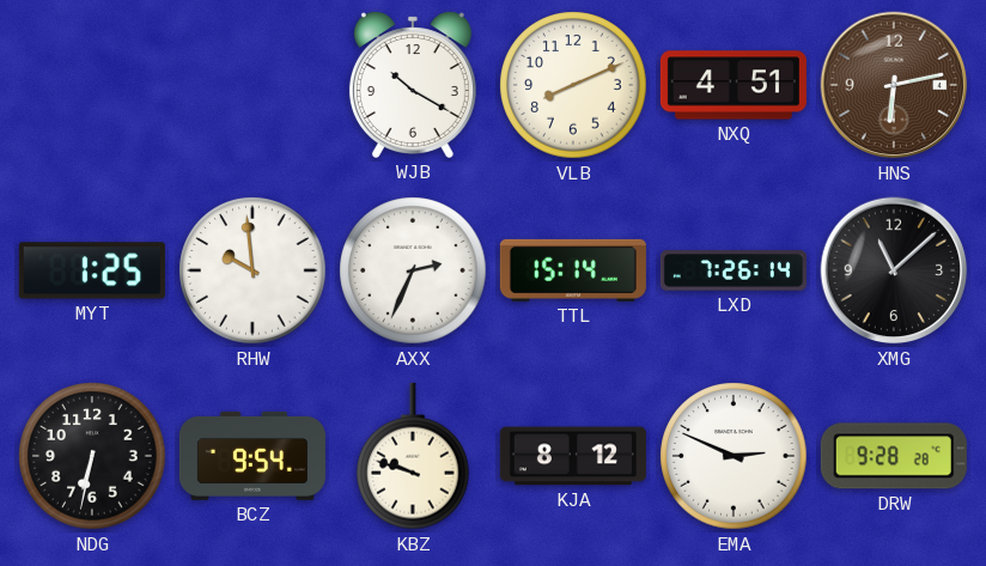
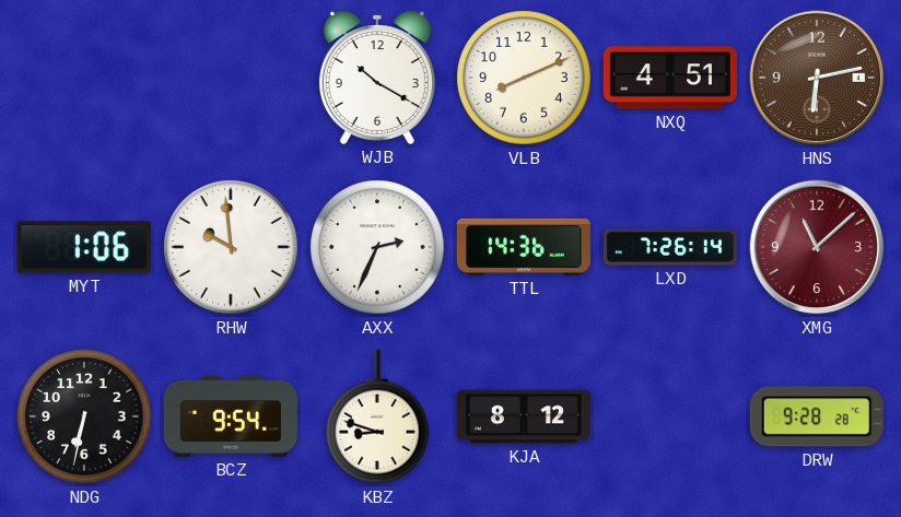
MYT: 1:25 -> 1:06 (84, 247)
TTL: 15:14 -> 14:36 (524, 247)
XMG dial: black -> burgundy (817, 247)
KBZ: 9:48 -> 8:48 (378, 416)
EMA: 2:49 -> none (734, 456)
